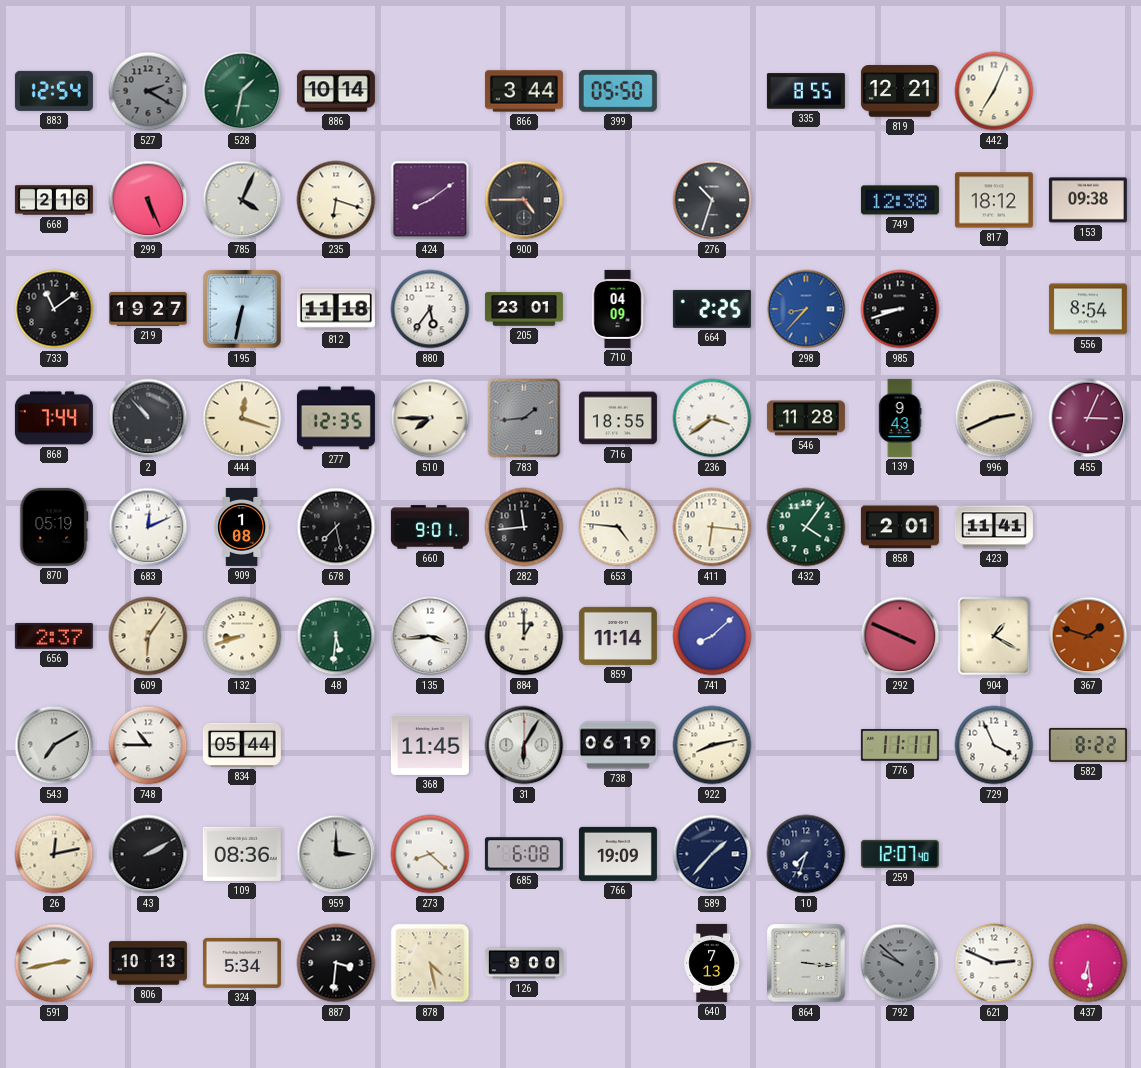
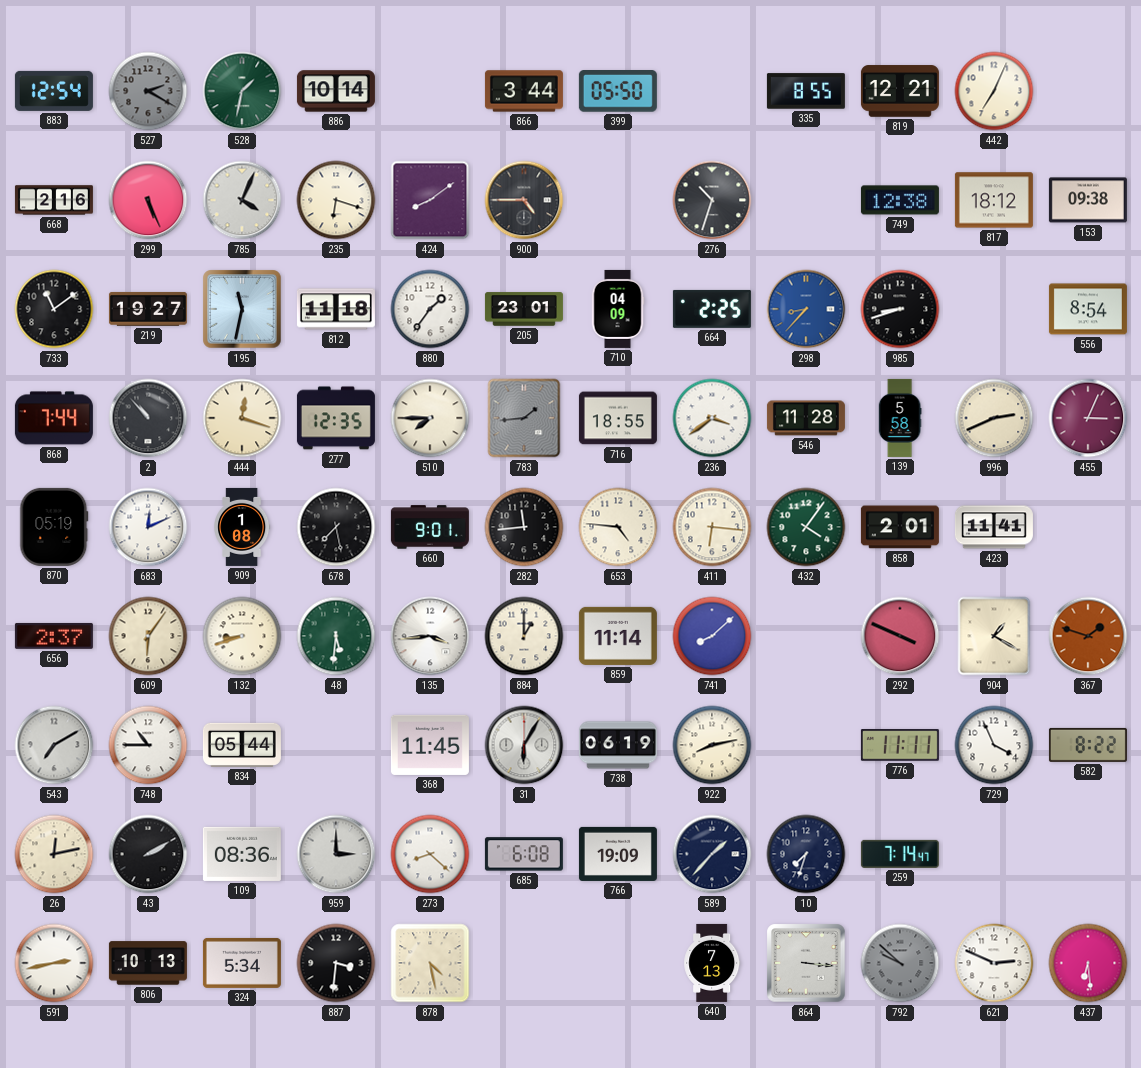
195: 6:32 -> 11:32 (242, 309)
880: 5:36 -> 1:36 (430, 309)
139: 9:43 -> 5:58 (900, 418)
259: 12:07 -> 7:14 (900, 854)
126: 9:00 -> none (524, 963)
